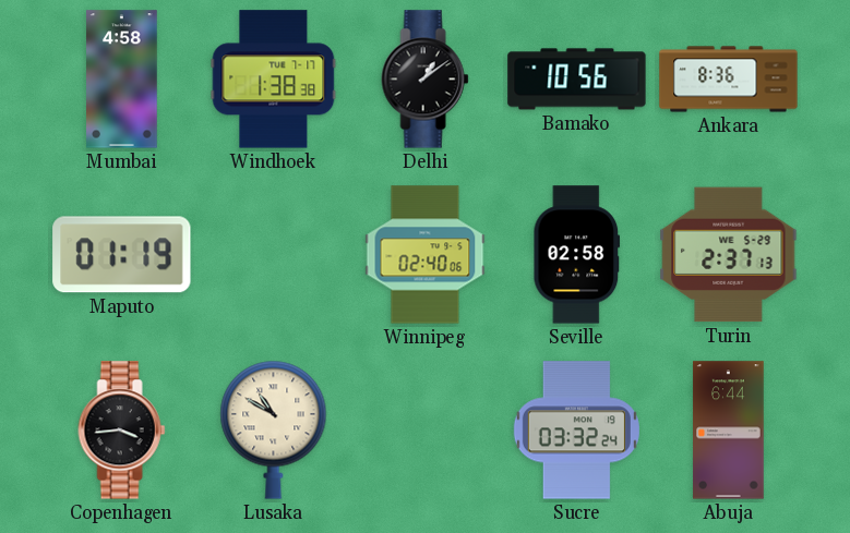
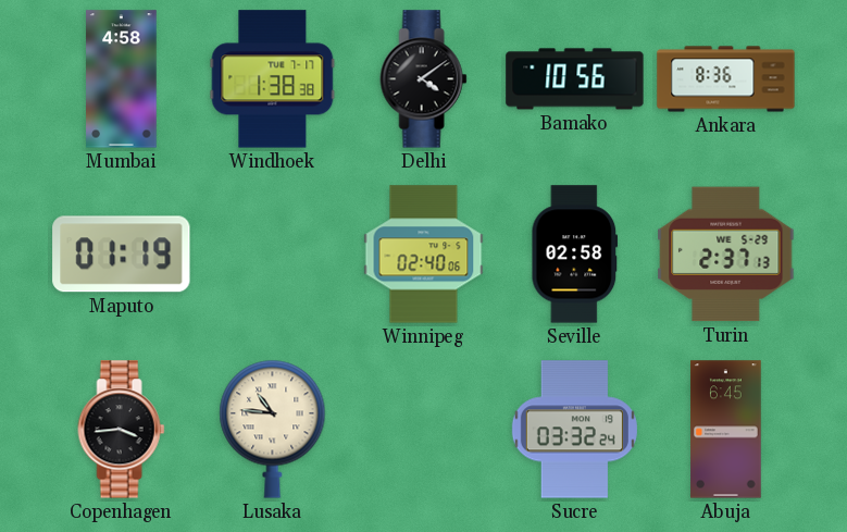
Delhi: 1:09 -> 4:09 (424, 79)
Lusaka: 10:50 -> 10:46 (273, 429)
Abuja: 6:44 -> 6:45 (726, 430)
